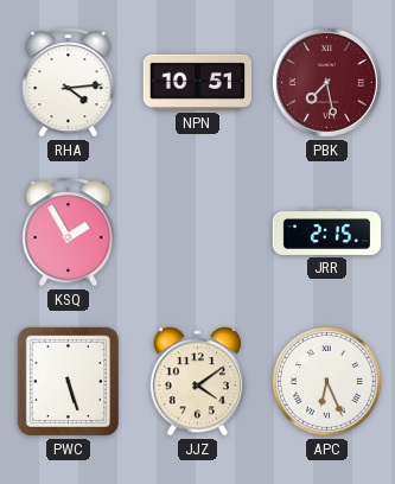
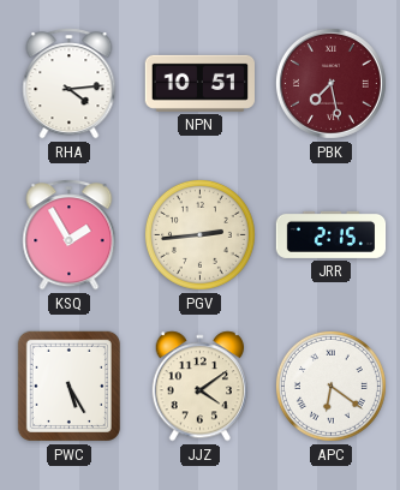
PGV: none -> 2:44 (199, 234)
PWC: 5:27 -> 5:25 (68, 386)
APC: 6:26 -> 6:21 (330, 386)
